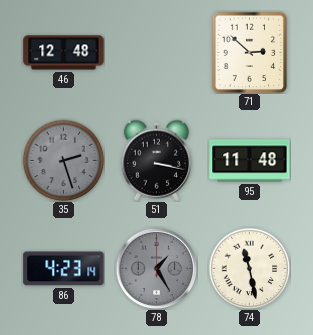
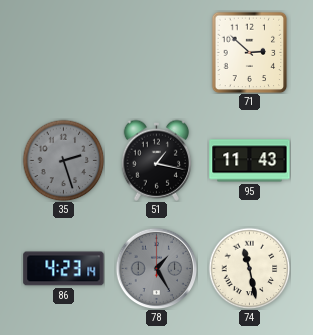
46: 12:48 -> none (64, 53)
51: 3:17 -> 1:17 (156, 160)
95: 11:48 -> 11:43 (250, 161)
